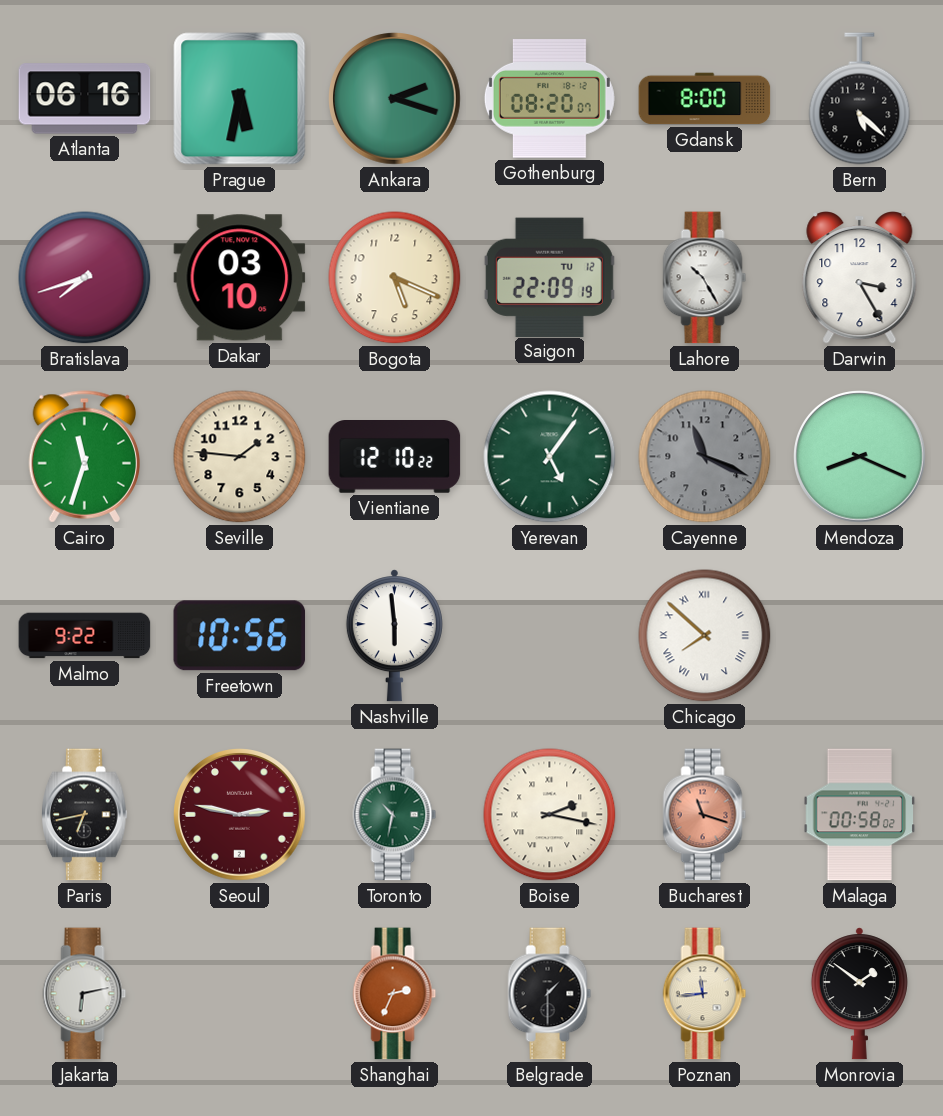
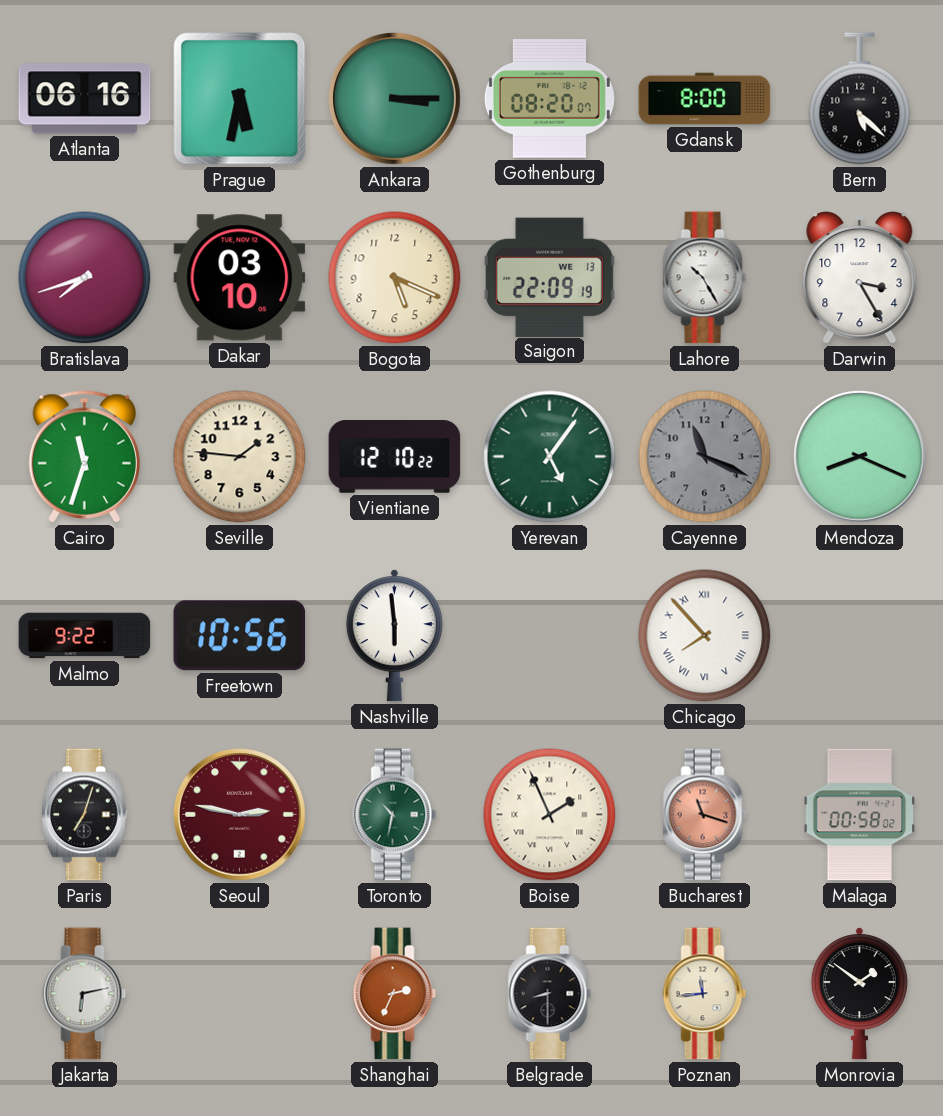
Ankara: 2:18 -> 3:15 (395, 99)
Saigon date: TU 12 -> WE 13 (549, 277)
Chicago: 7:52 -> 7:53 (705, 636)
Paris: 6:43 -> 7:03 (85, 815)
Boise: 2:17 -> 1:56 (550, 815)
Belgrade: 1:30 -> 8:30 (550, 994)
